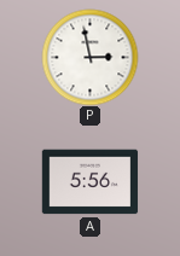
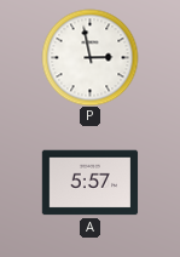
A: 5:56 -> 5:57 (89, 183)
